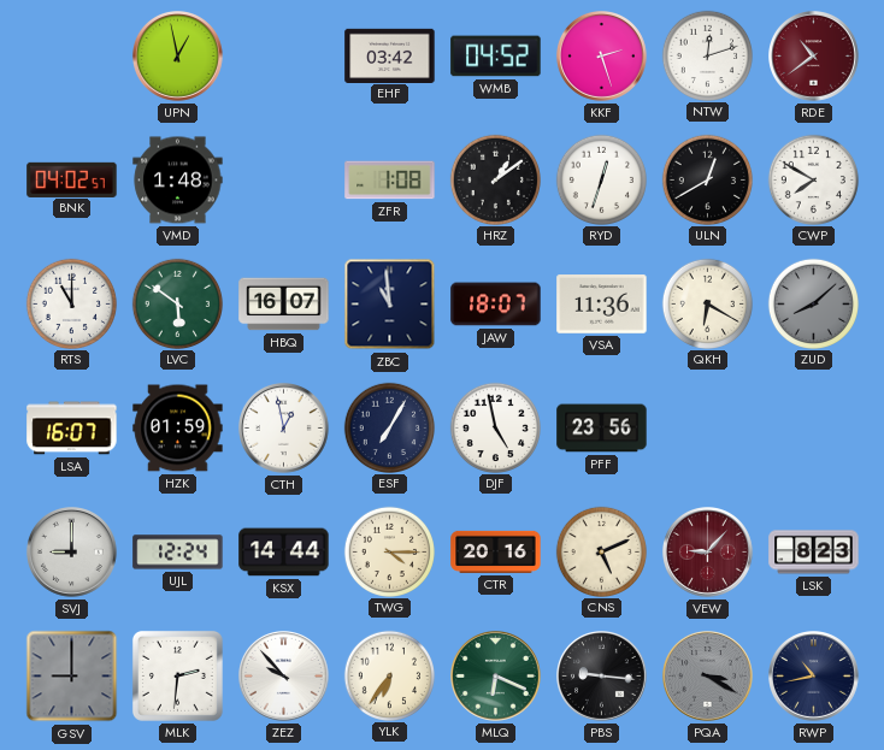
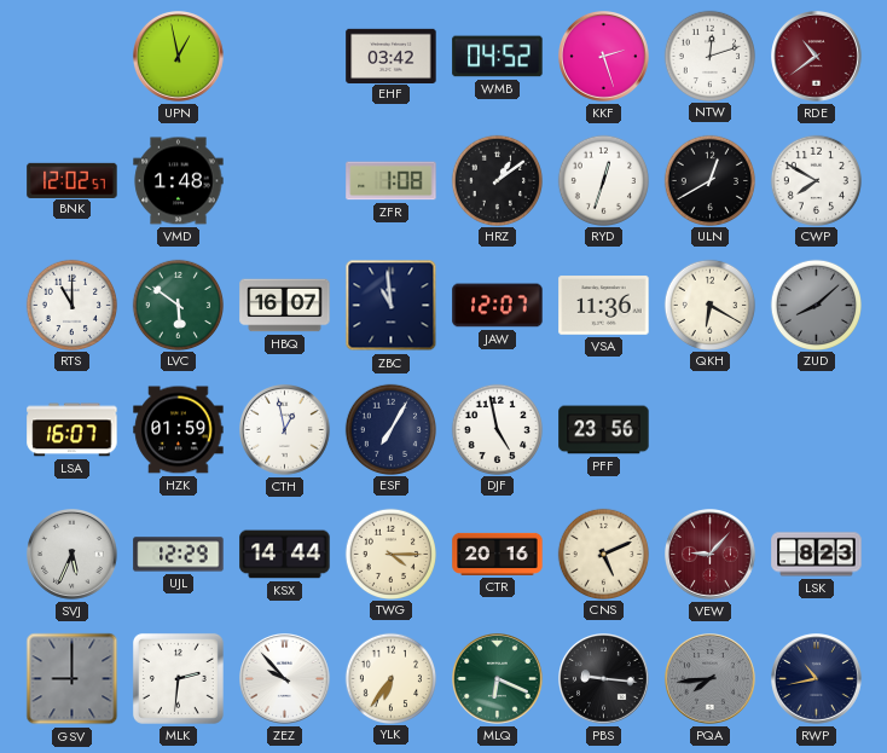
BNK: 04:02 -> 12:02 (73, 180)
JAW: 18:07 -> 12:07 (498, 306)
SVJ: 9:00 -> 5:34 (73, 555)
UJL: 12:24 -> 12:29 (179, 555)
PQA: 3:20 -> 7:44 (711, 679)
